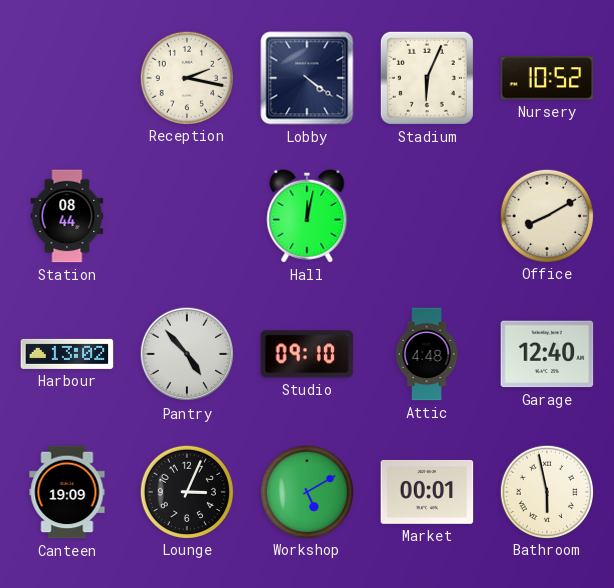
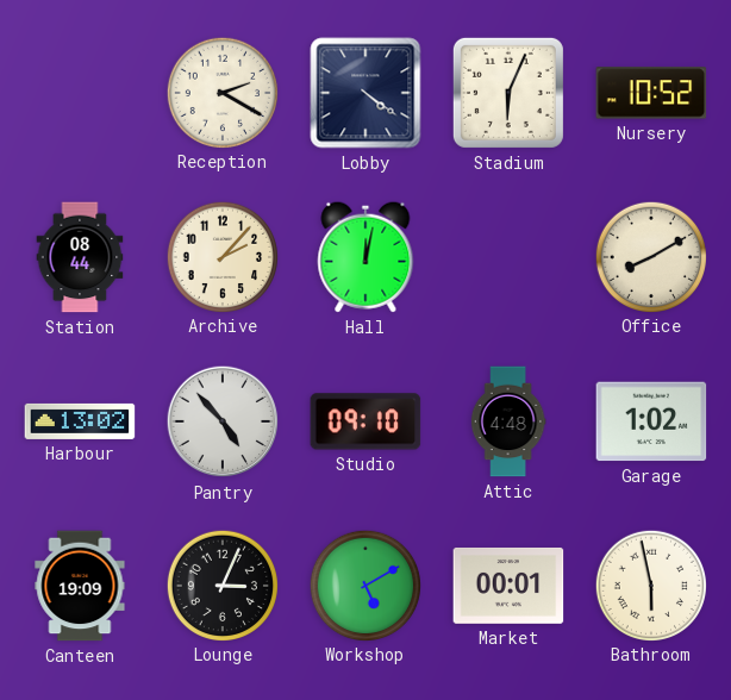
Reception: 2:17 -> 2:20 (221, 92)
Archive: none -> 2:07 (221, 256)
Garage: 12:40 -> 1:02 (651, 421)
